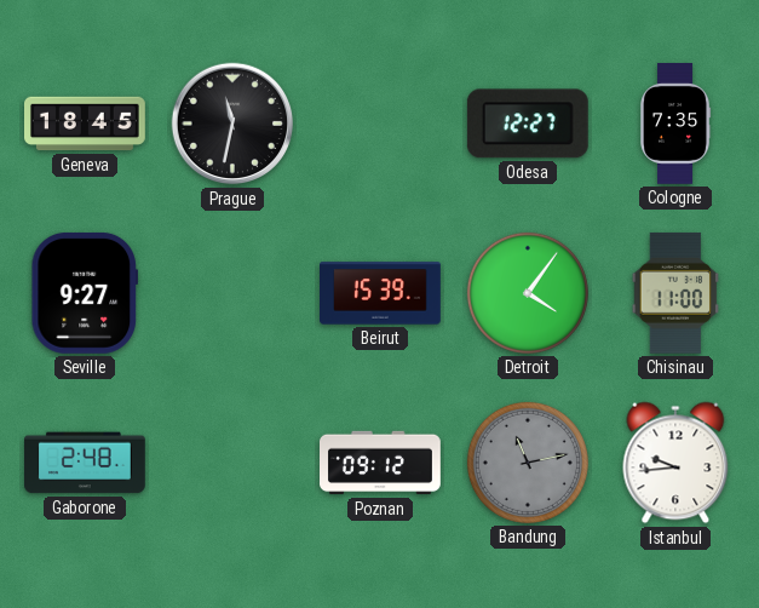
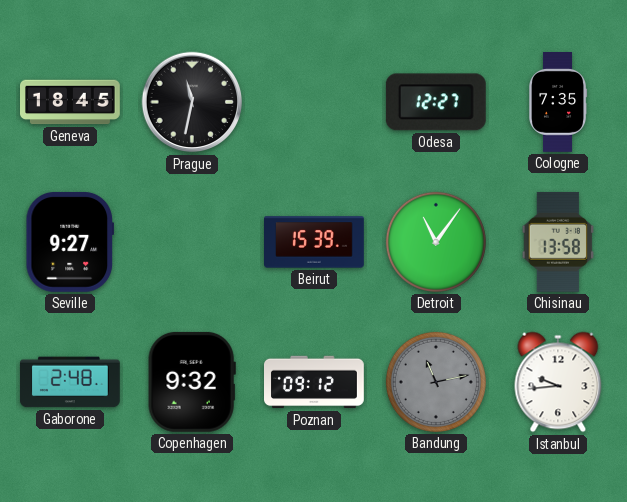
Detroit: 4:06 -> 11:06 (436, 242)
Chisinau: 11:00 -> 13:58 (558, 242)
Copenhagen: none -> 9:32 (192, 382)
